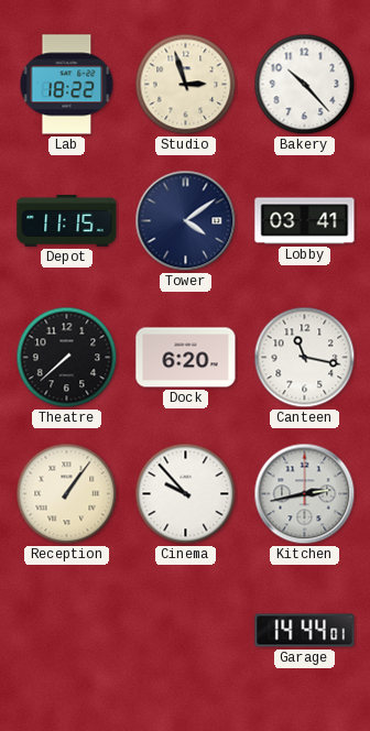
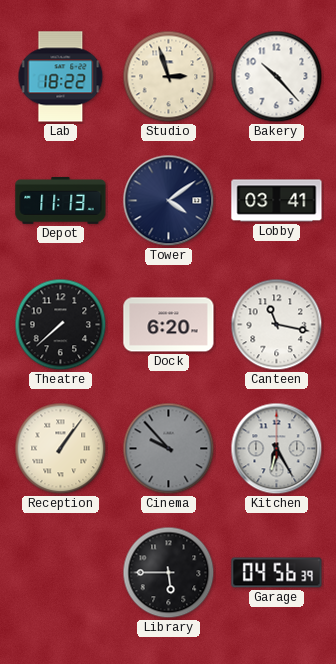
Depot: 11:15 -> 11:13 (61, 200)
Cinema dial: white -> grey (169, 449)
Kitchen: 2:43 -> 6:25 (277, 449)
Library: none -> 5:45 (169, 573)
Garage: 14:44 -> 04:56 (277, 573)
